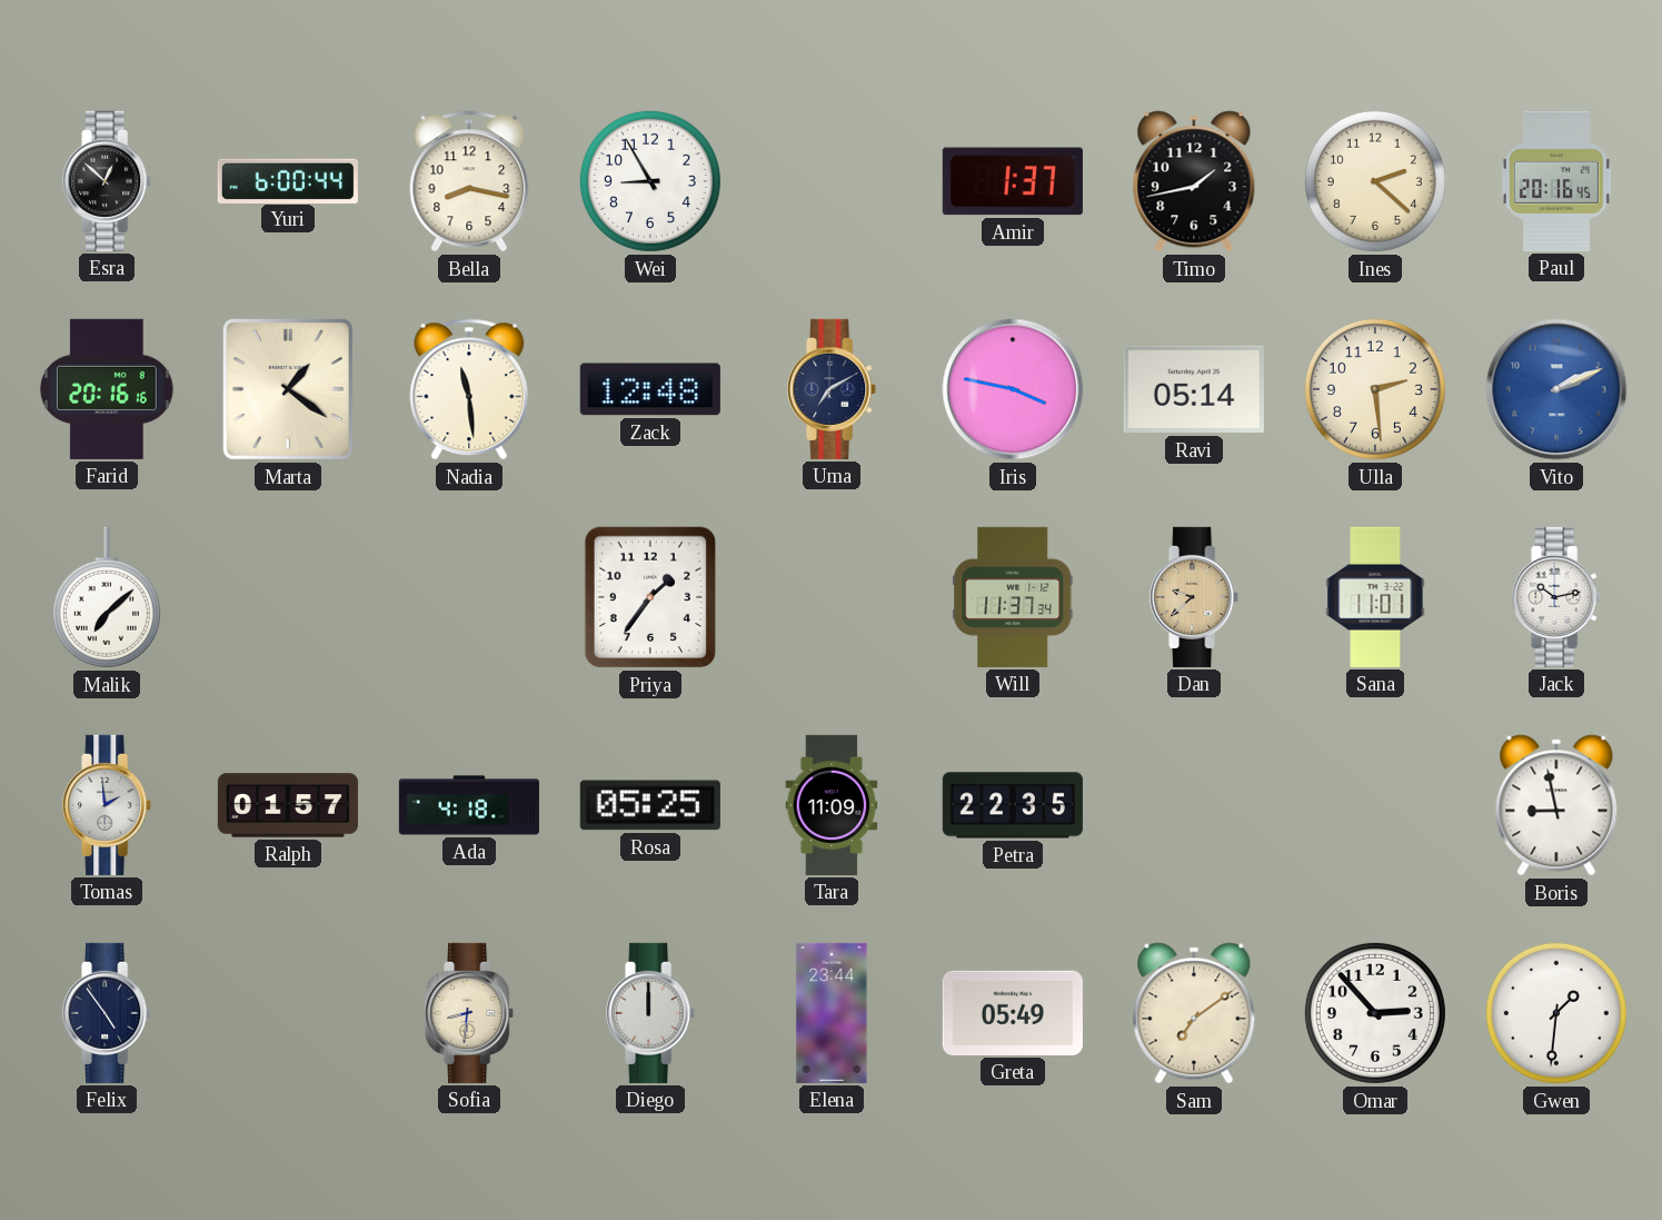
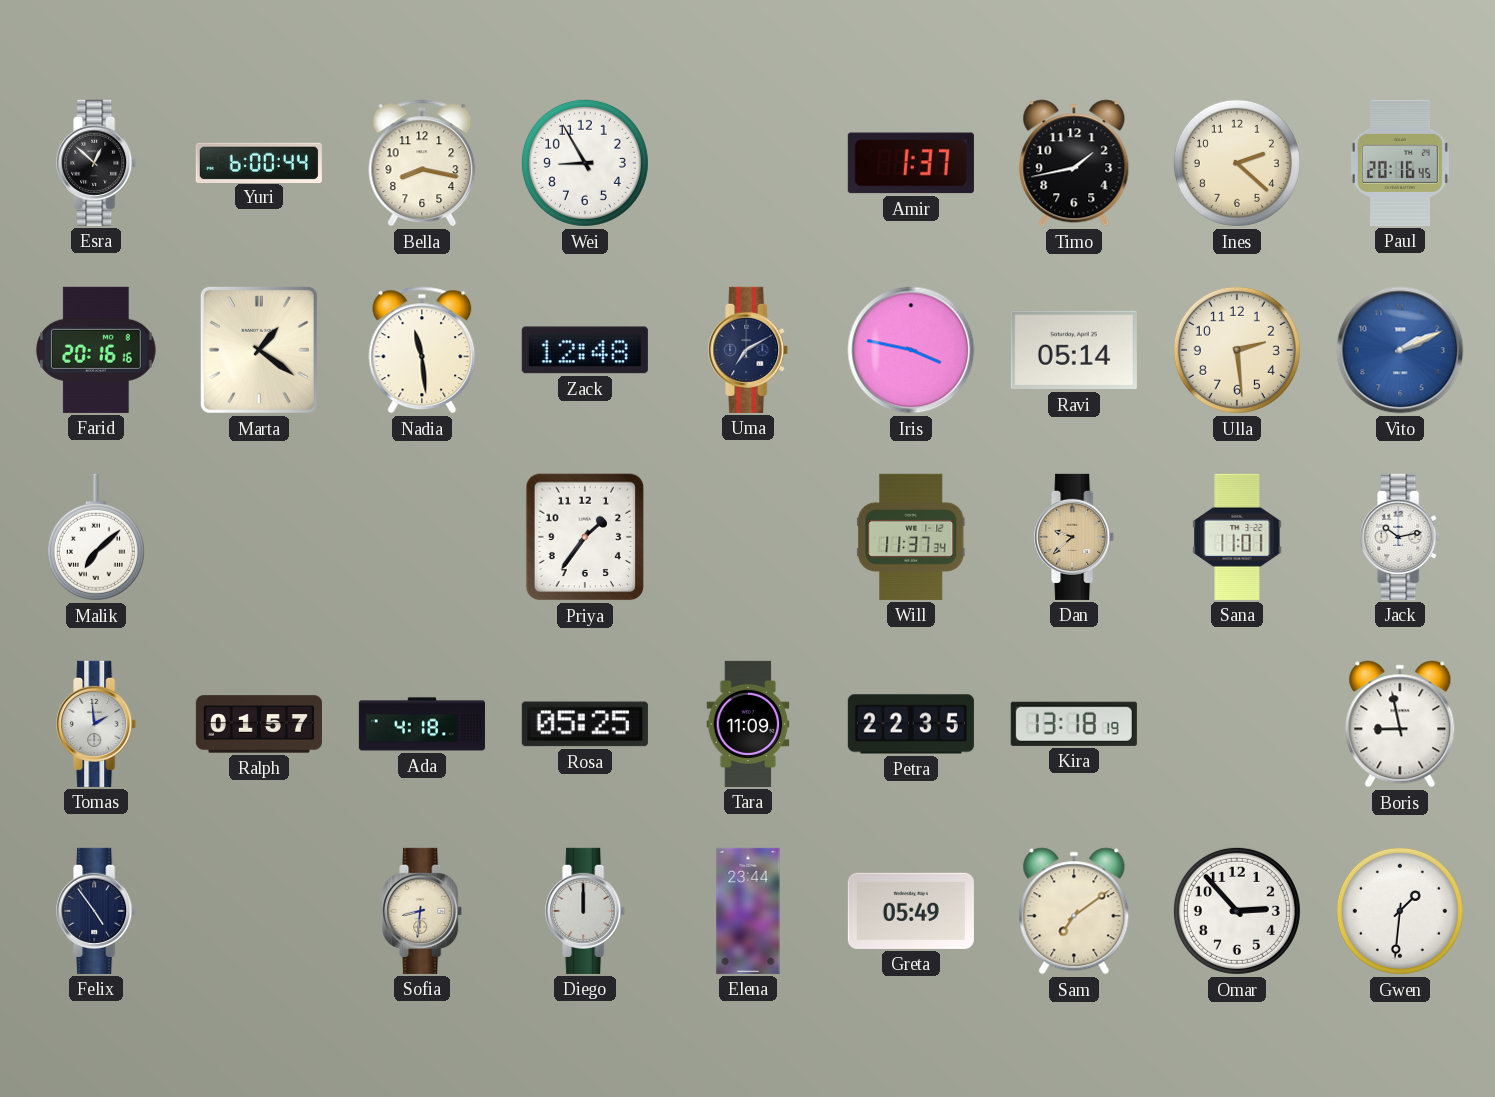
Kira: none -> 13:18 (1074, 724)
